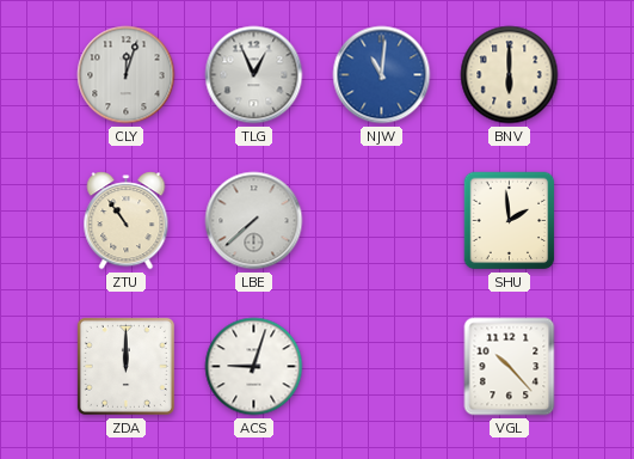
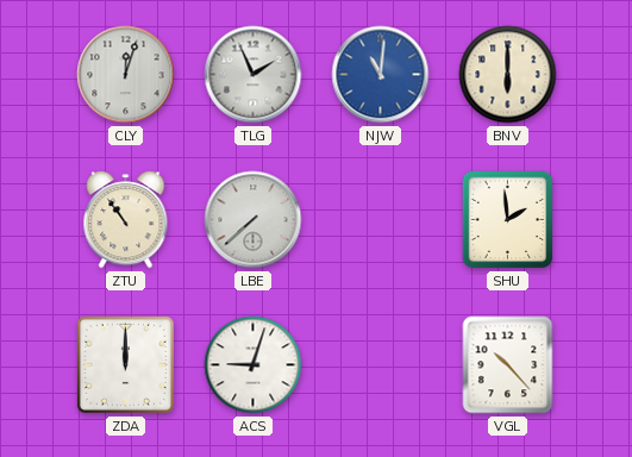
TLG: 12:56 -> 1:56 (254, 75)
